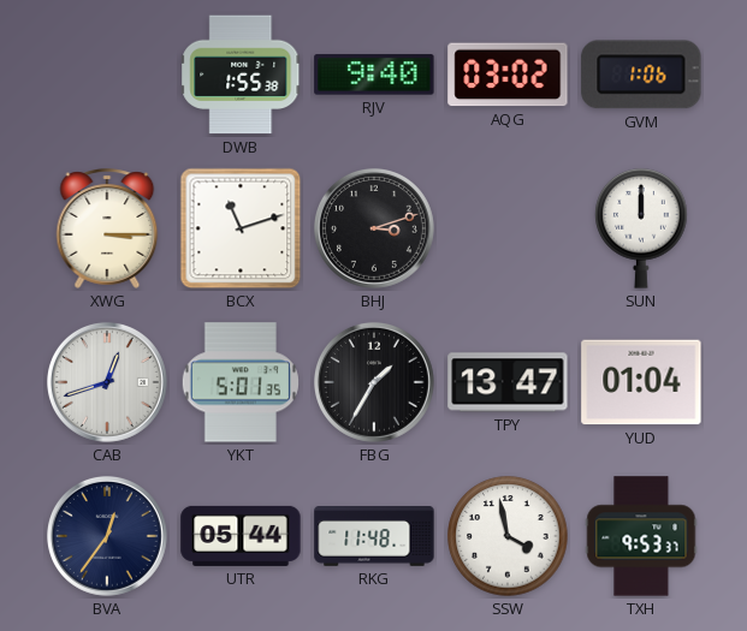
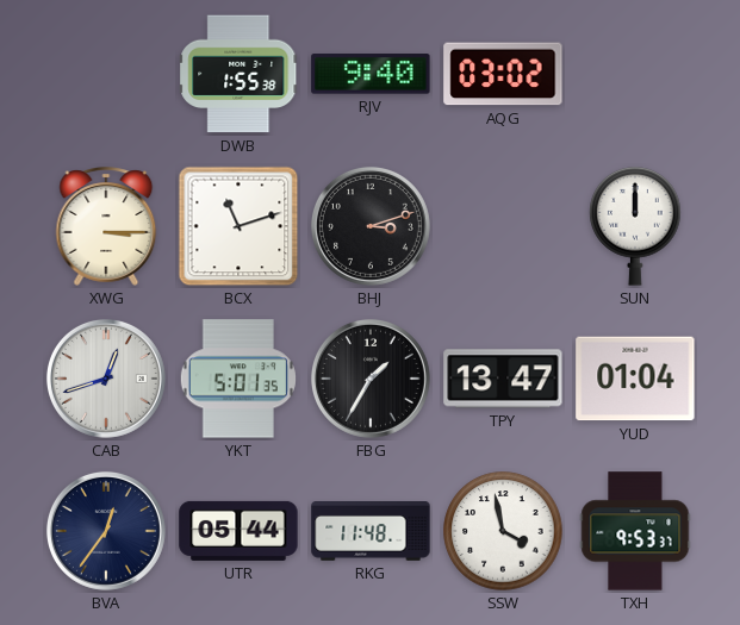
GVM: 1:06 -> none (641, 75)
